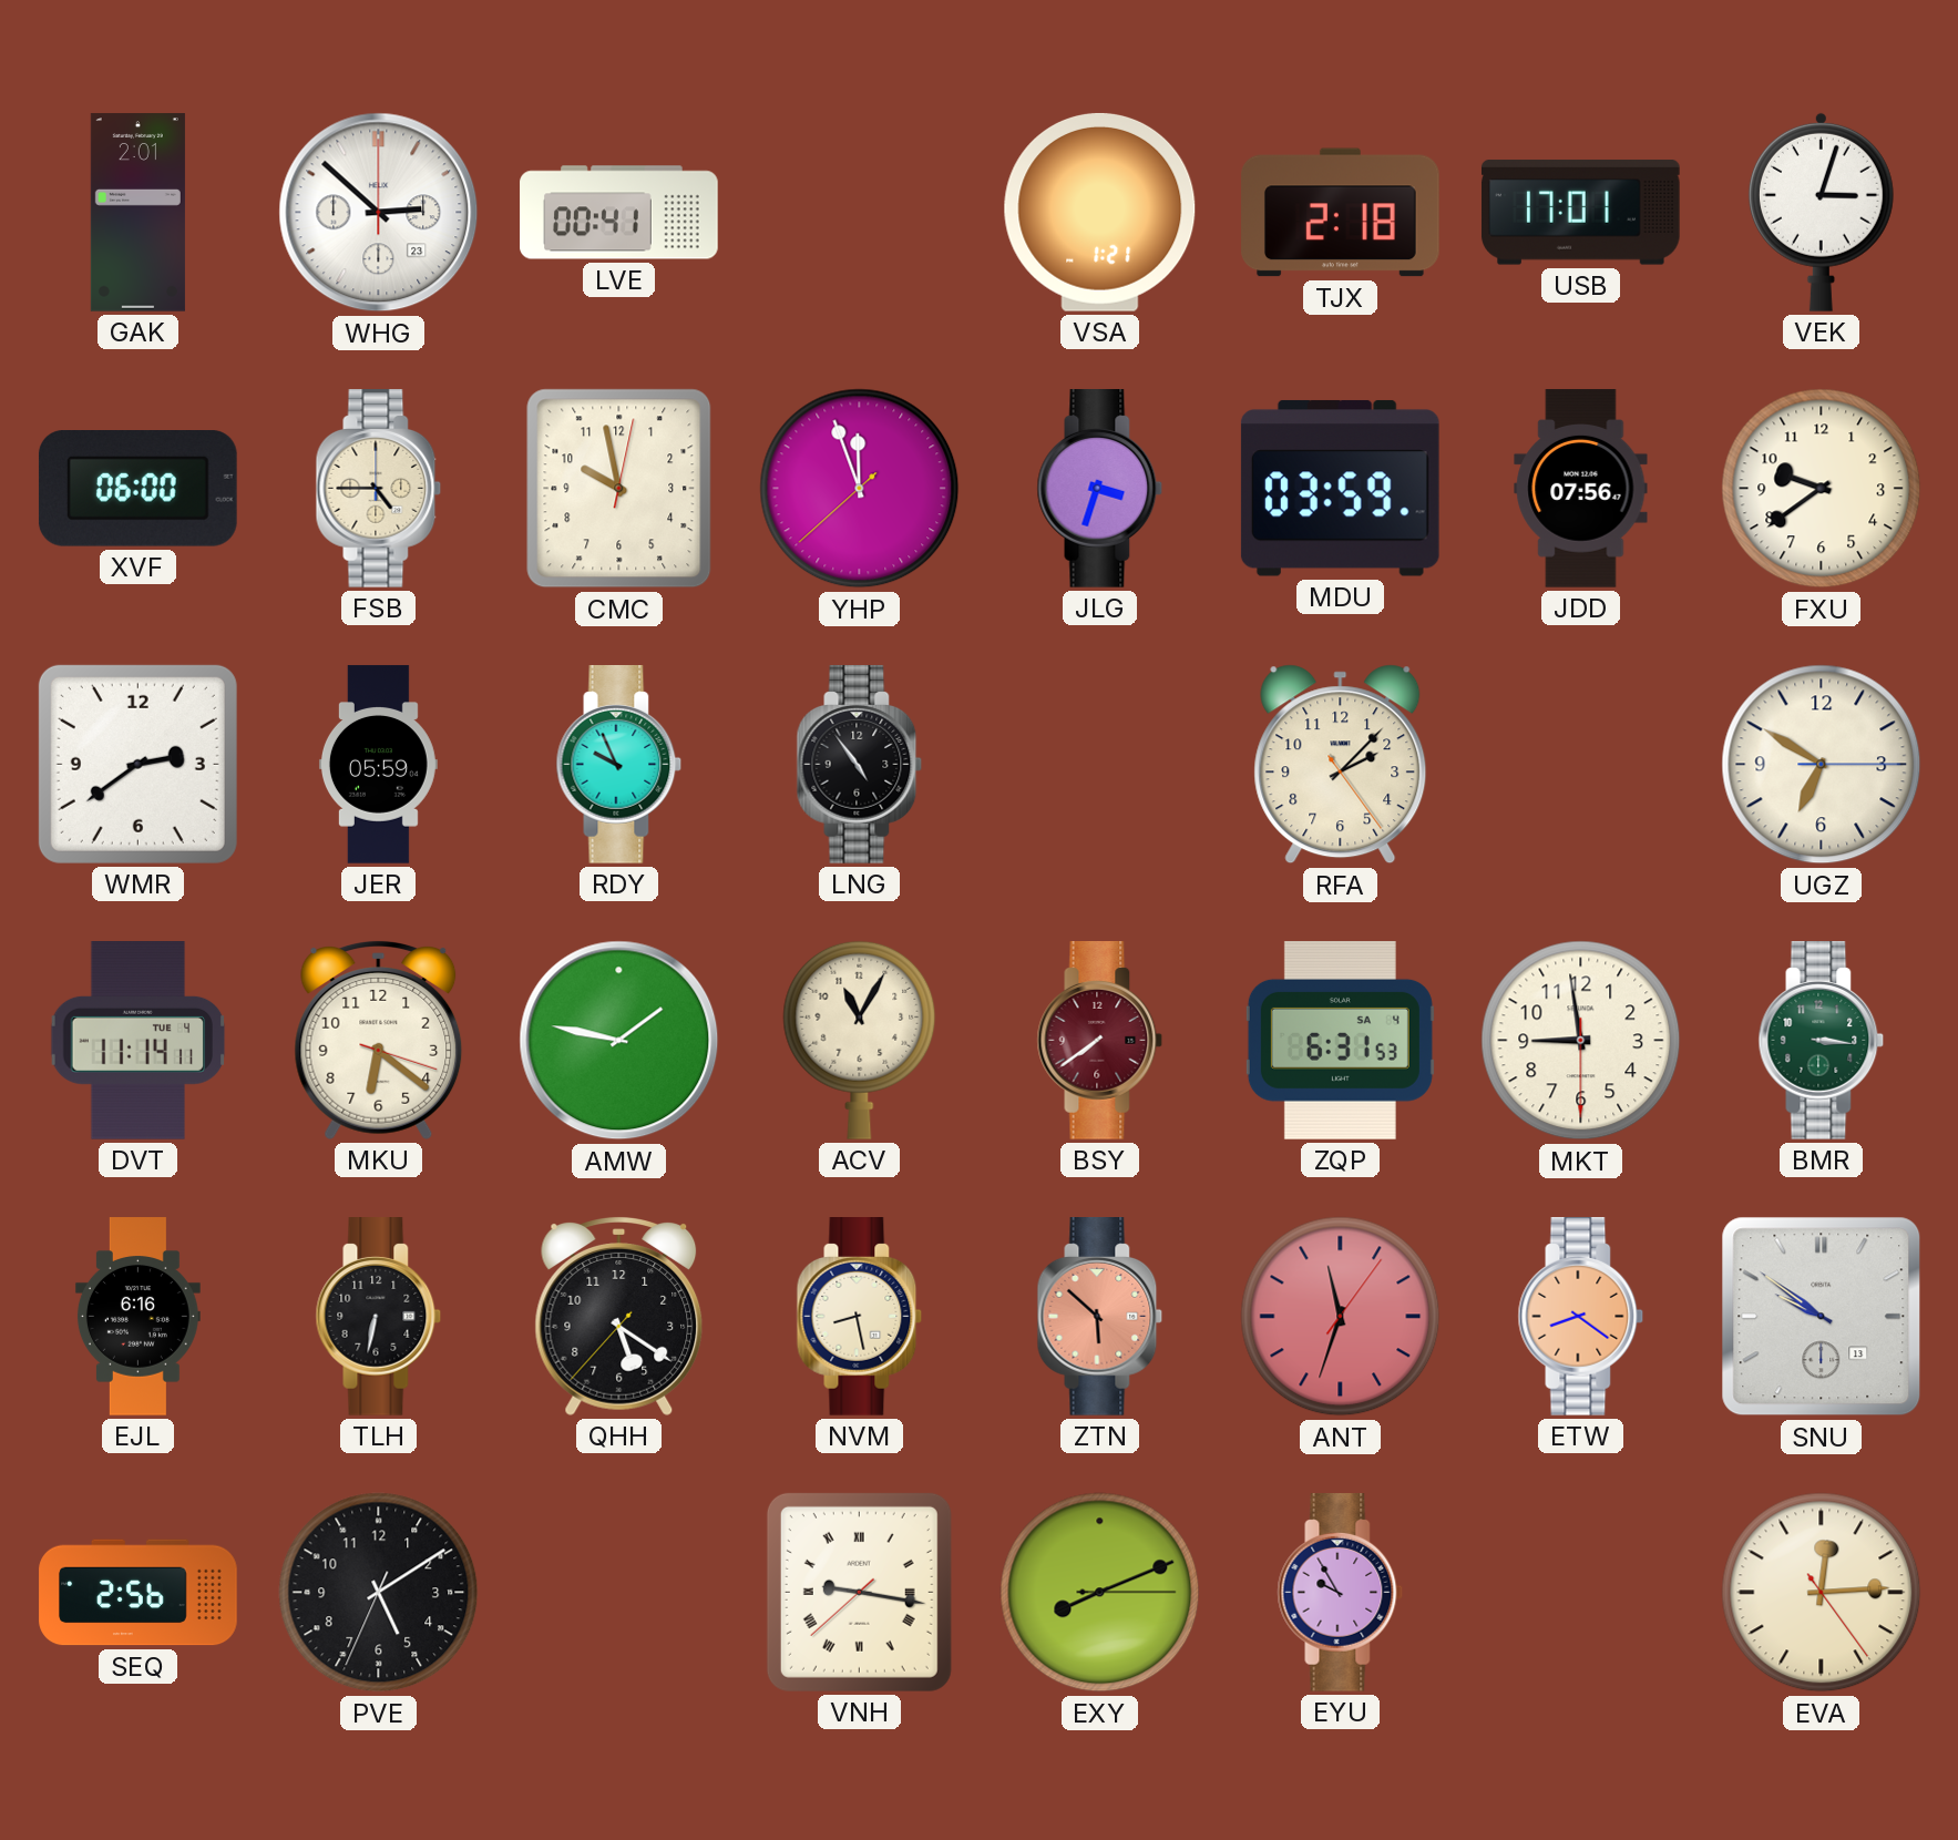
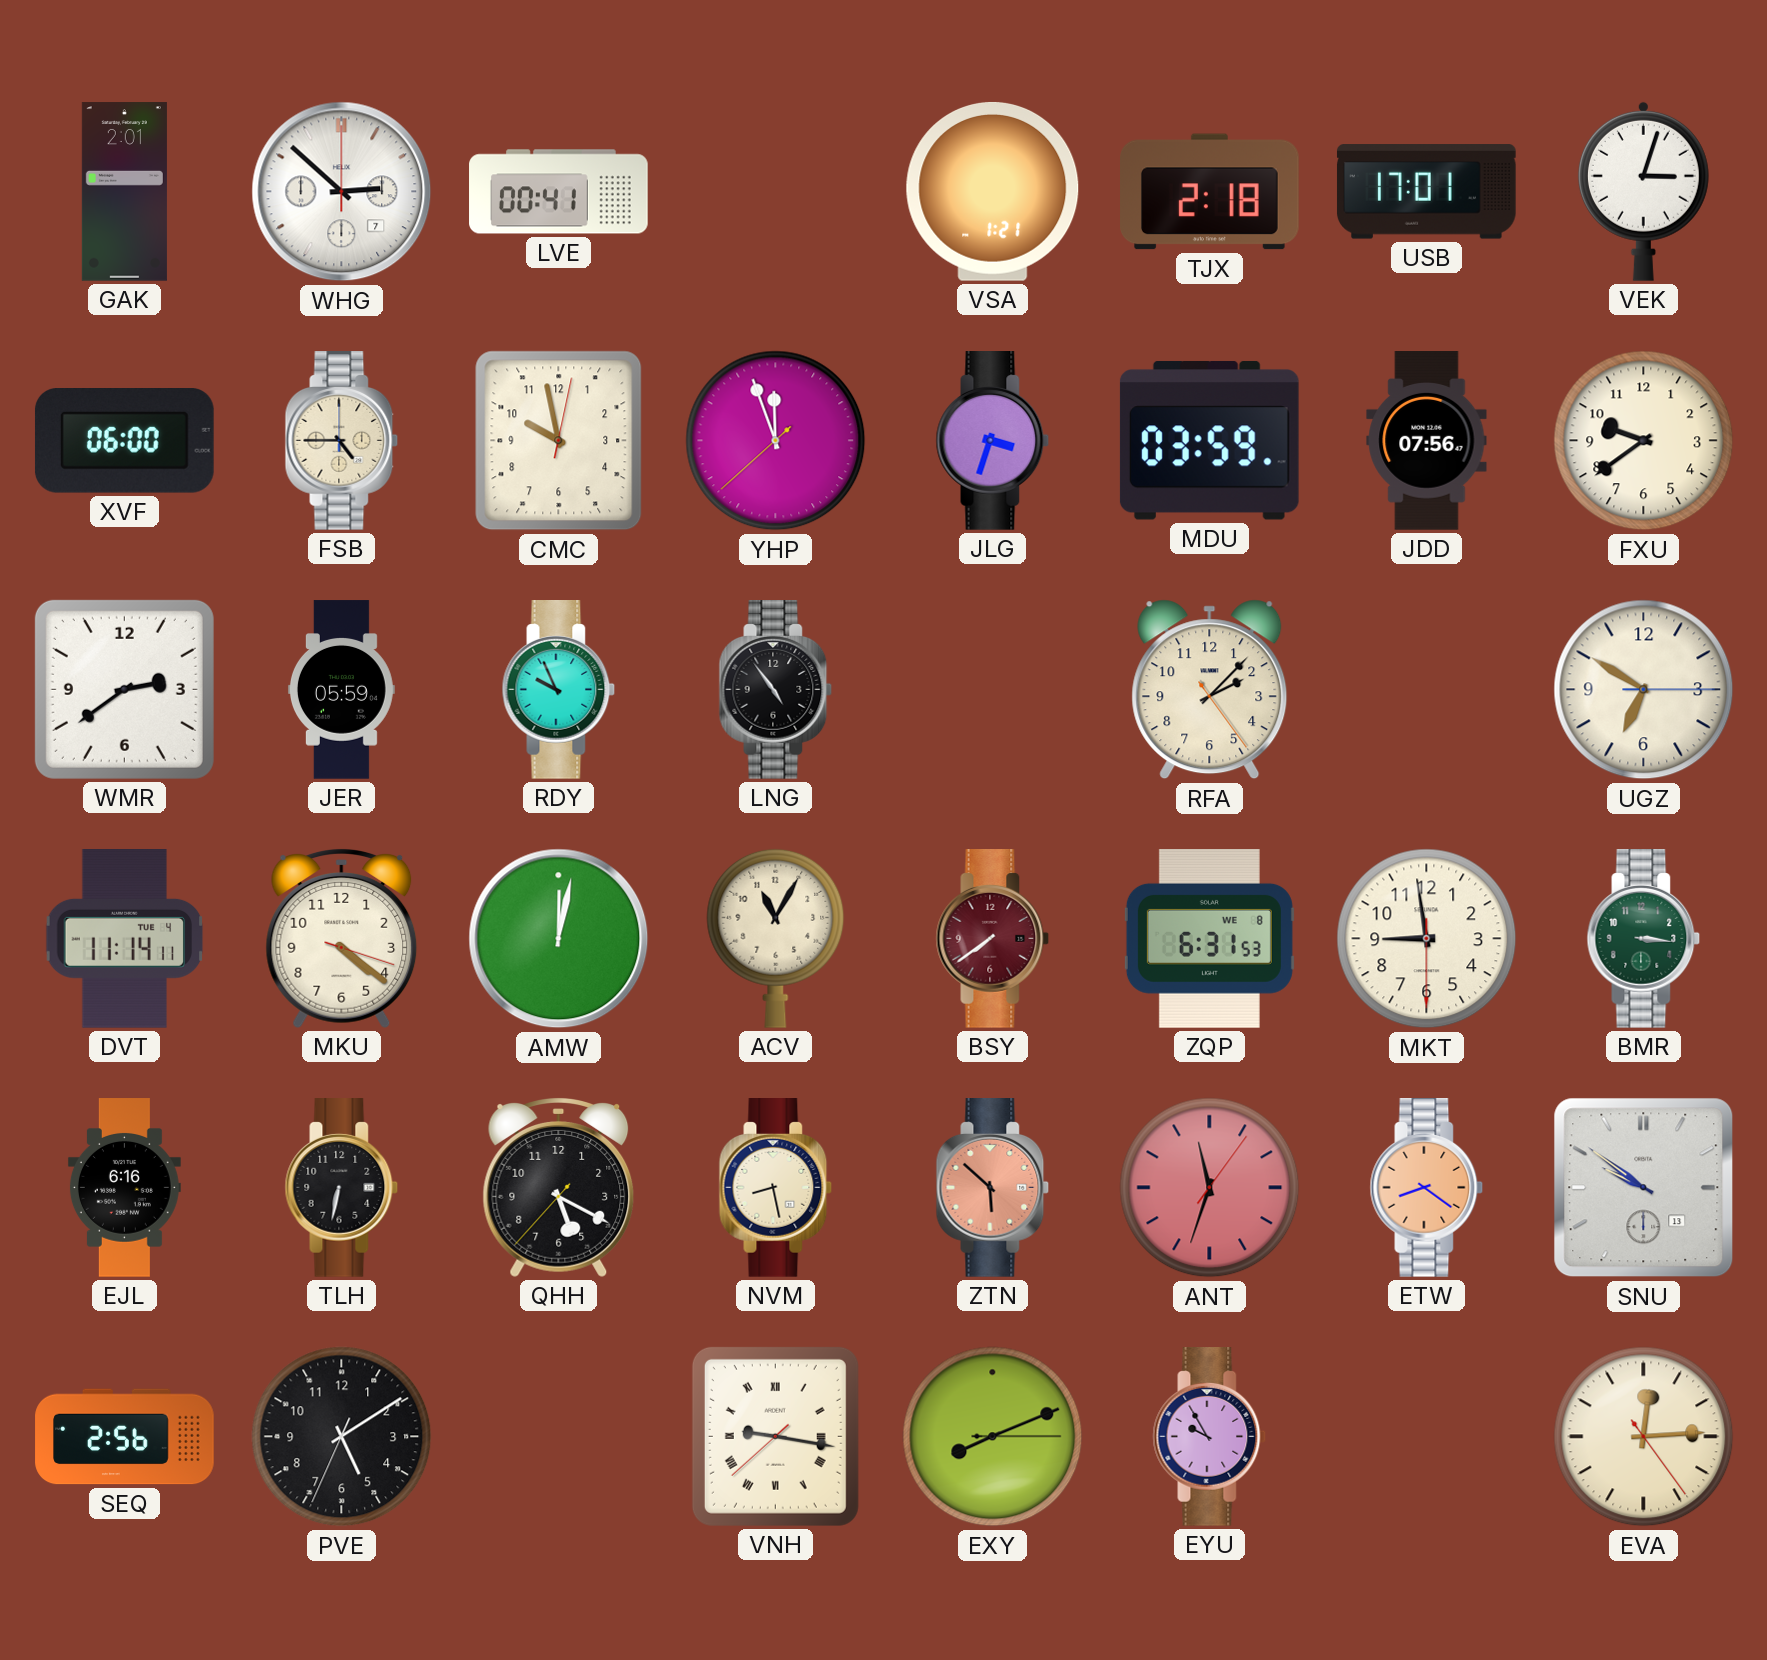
WHG date: 23 -> 7 (342, 192)
MKU: 6:21 -> 4:21 (342, 939)
AMW: 1:47 -> 12:02 (559, 939)
ZQP date: SA 4 -> WE 8 (1209, 939)
QHH: 5:20 -> 5:19 (559, 1188)
